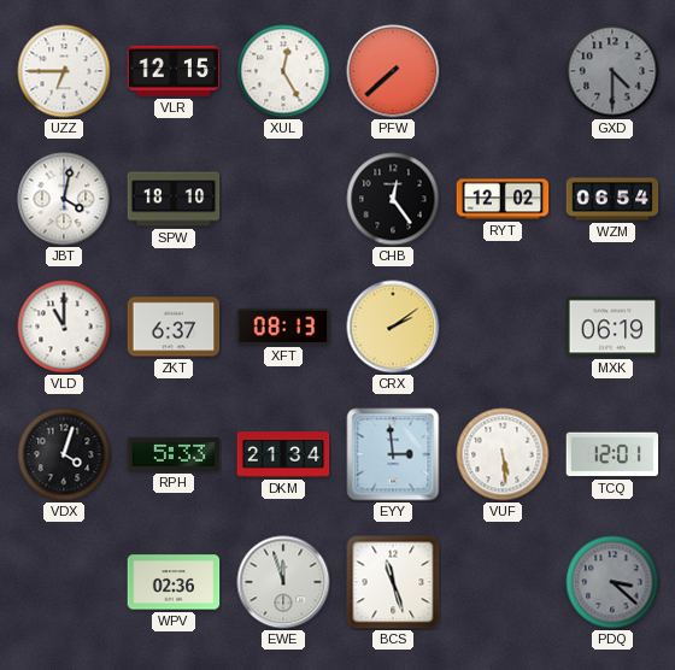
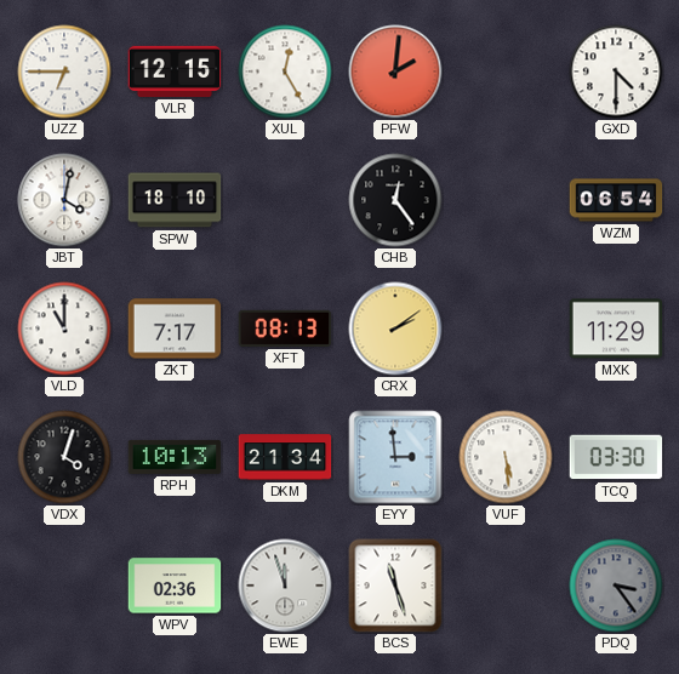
PFW: 7:38 -> 2:01 (395, 72)
GXD dial: grey -> white (616, 72)
RYT: 12:02 -> none (503, 199)
ZKT: 6:37 -> 7:17 (175, 329)
MXK: 06:19 -> 11:29 (616, 329)
RPH: 5:33 -> 10:13 (175, 457)
TCQ: 12:01 -> 03:30 (616, 457)
PDQ: 3:22 -> 3:24 (616, 586)
